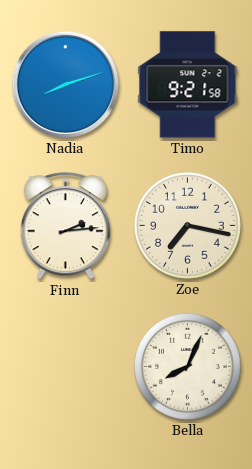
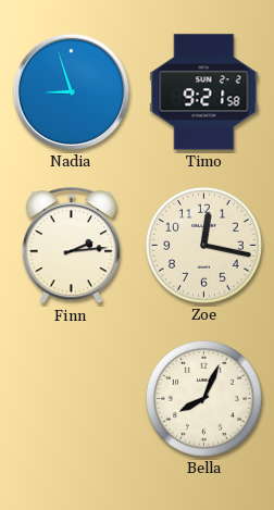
Nadia: 8:12 -> 8:57 (71, 91)
Zoe: 7:17 -> 12:17 (203, 245)
